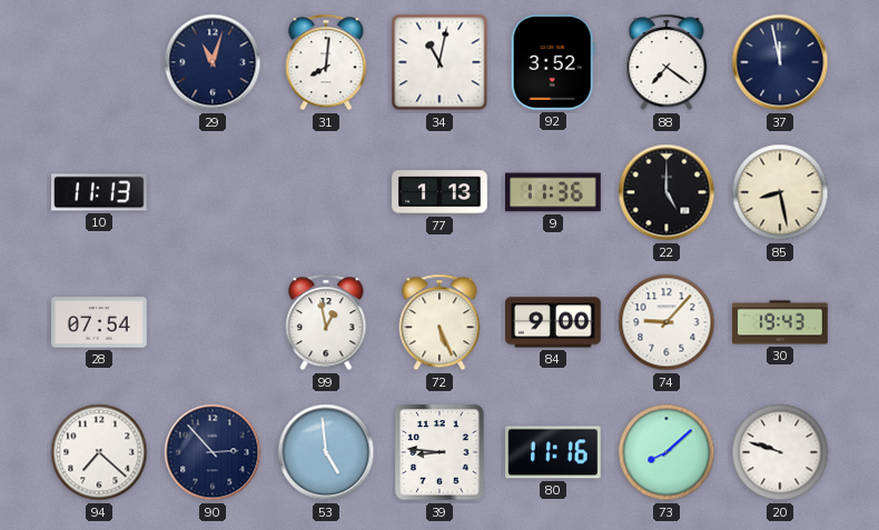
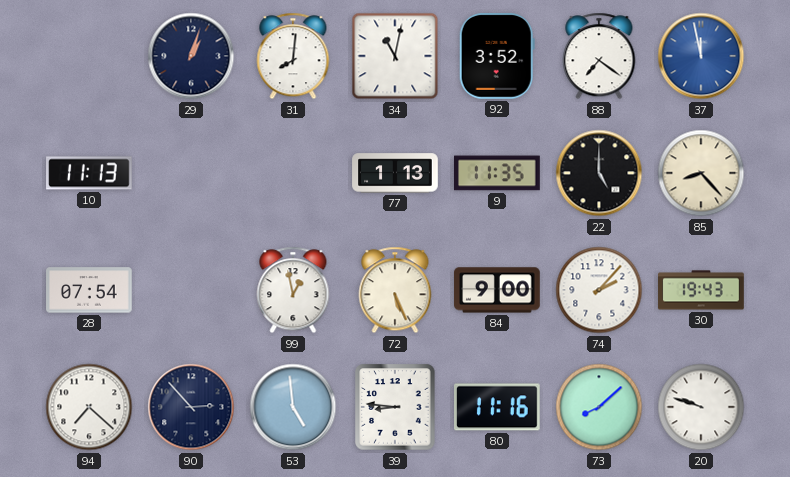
29: 11:03 -> 1:03 (191, 56)
37 dial: navy -> blue (701, 56)
9: 11:36 -> 11:35 (498, 173)
85: 8:28 -> 8:23 (701, 173)
74: 9:07 -> 2:07 (599, 290)
